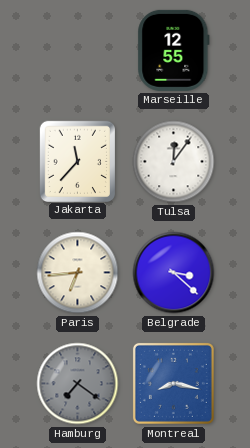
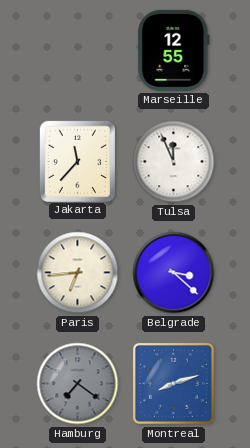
Tulsa: 12:06 -> 11:56 (174, 162)
Montreal: 8:17 -> 8:12 (173, 383)
